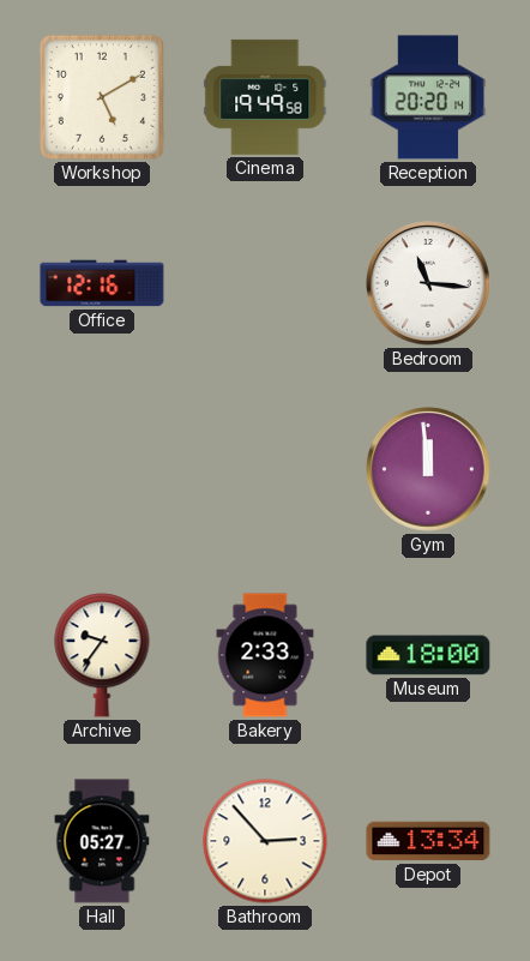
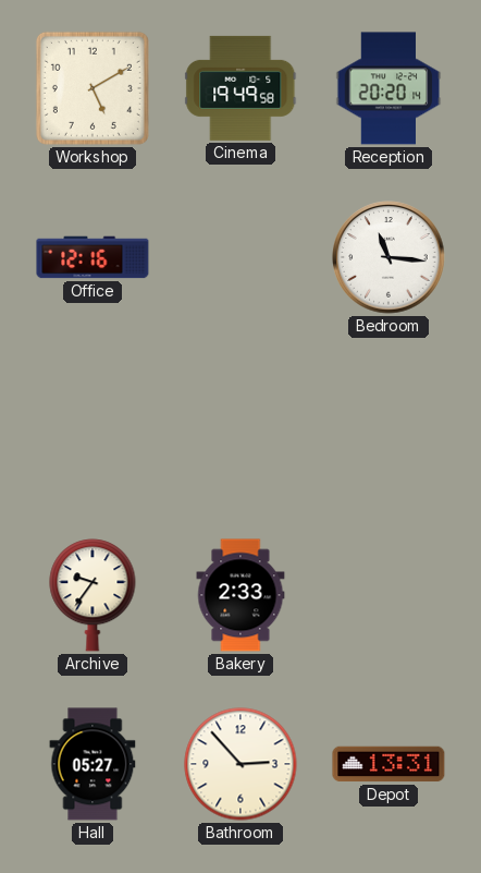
Gym: 11:59 -> none (428, 469)
Museum: 18:00 -> none (428, 655)
Depot: 13:34 -> 13:31 (388, 764)
